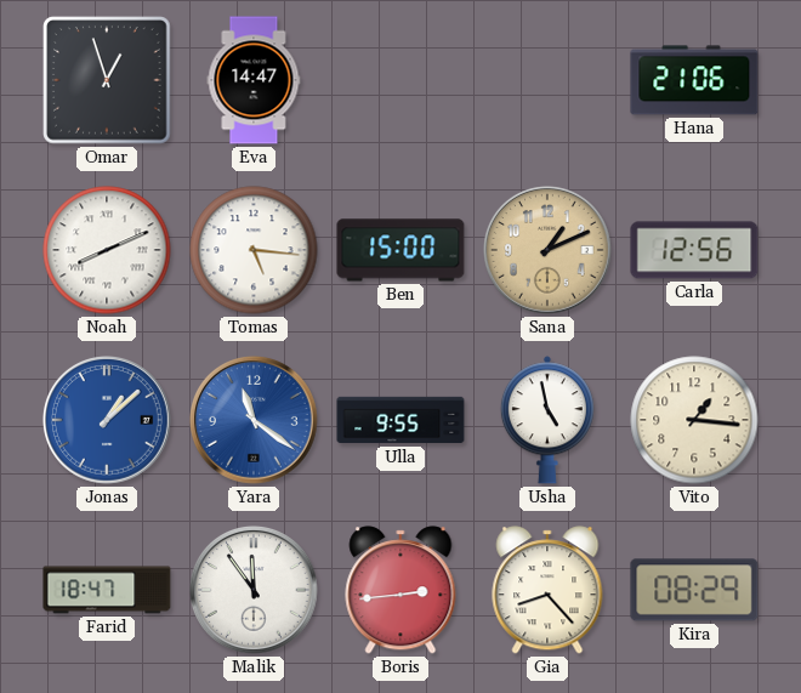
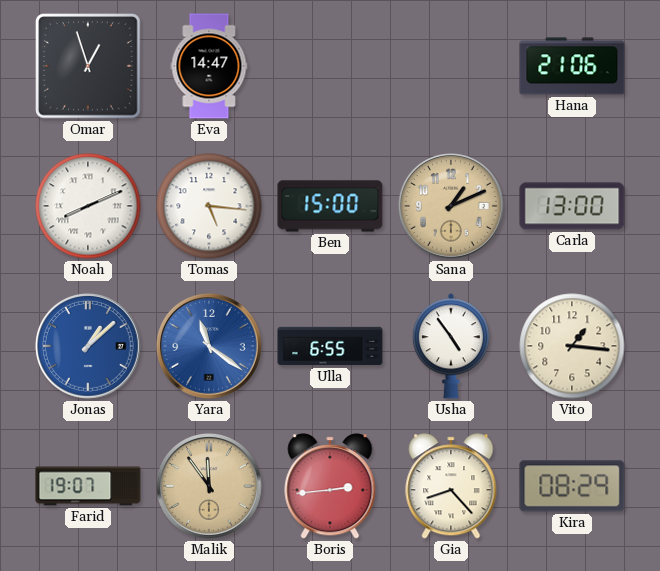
Carla: 12:56 -> 13:00 (572, 206)
Ulla: 9:55 -> 6:55 (330, 346)
Usha: 4:58 -> 4:54 (451, 346)
Farid: 18:47 -> 19:07 (88, 486)
Malik dial: white -> champagne (210, 487)
